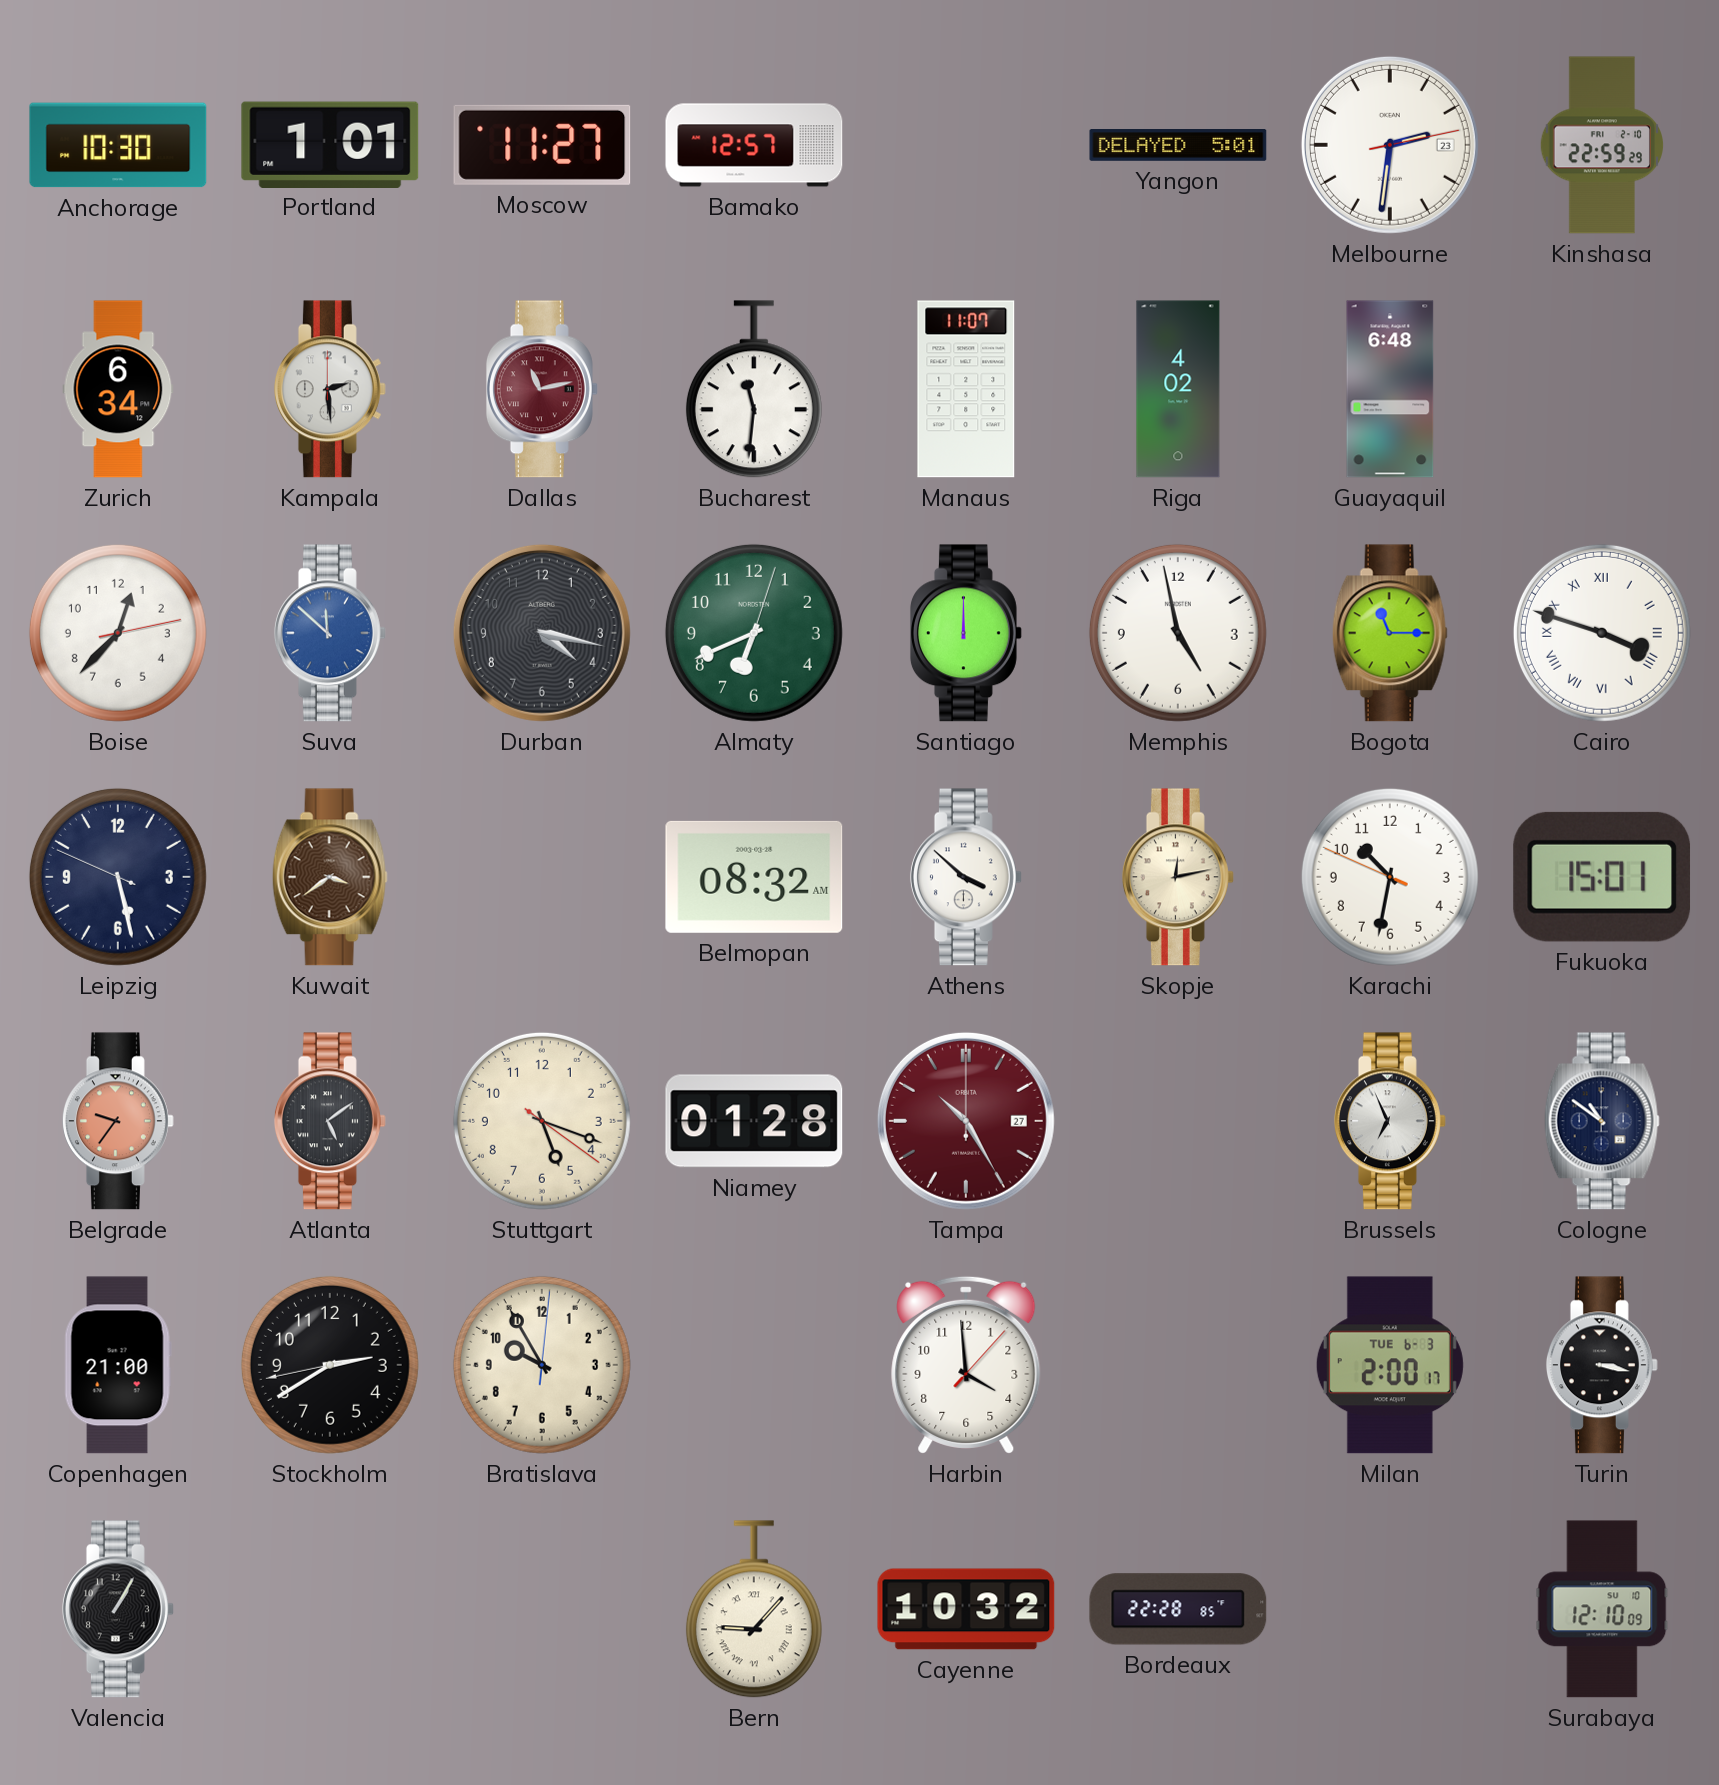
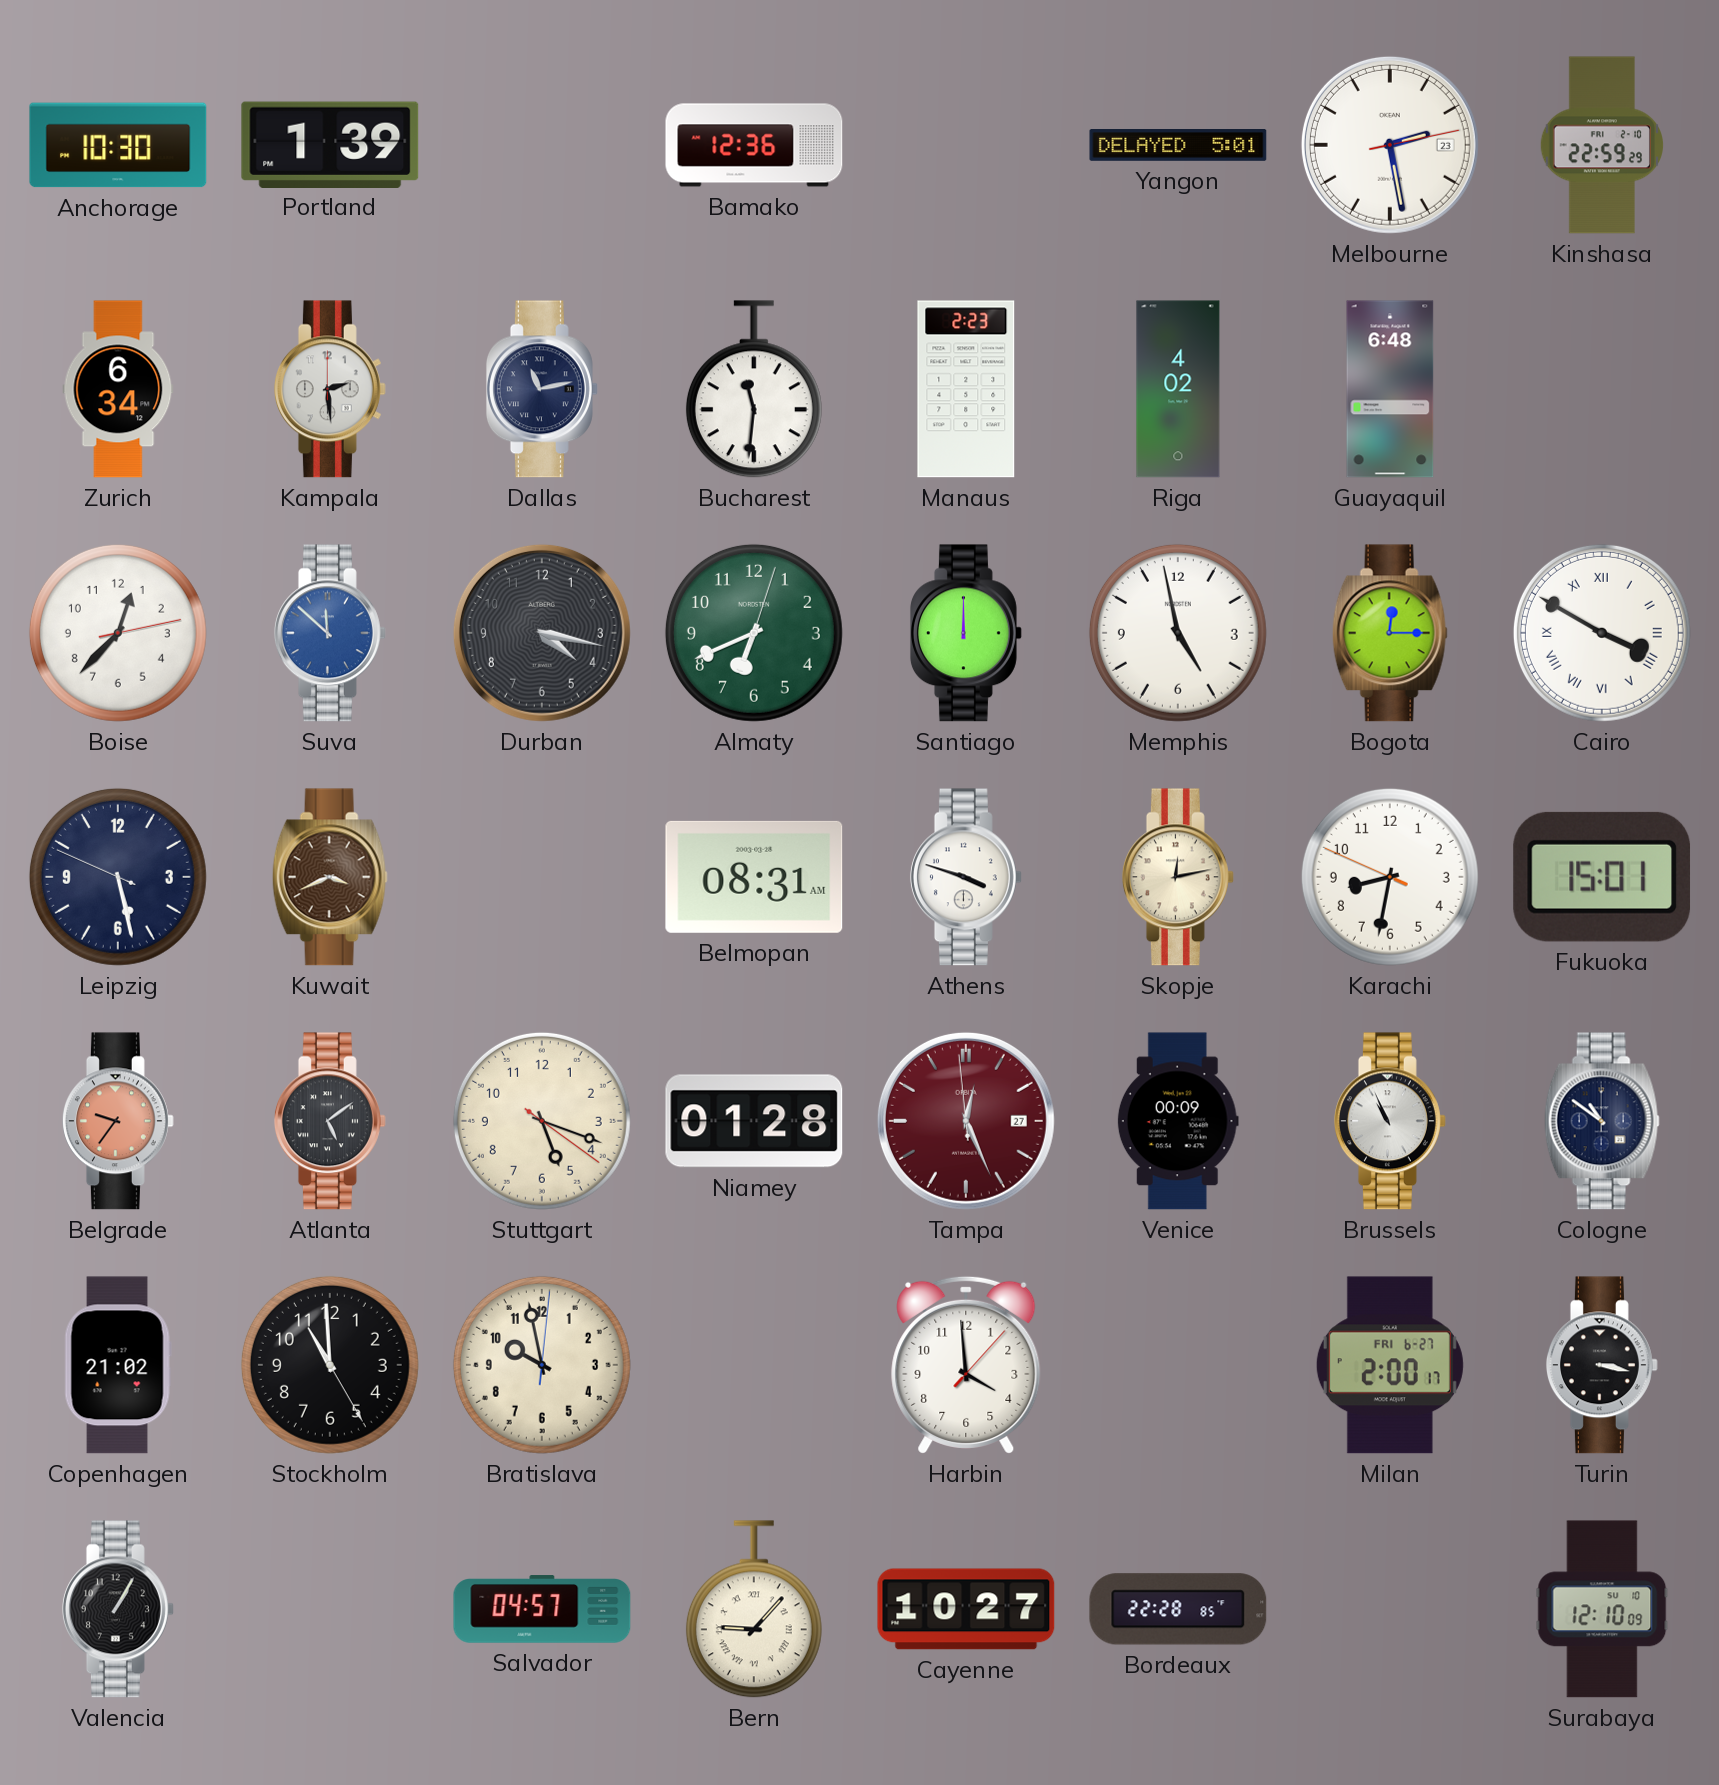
Portland: 1:01 -> 1:39 (330, 144)
Moscow: 11:27 -> none (542, 145)
Bamako: 12:57 -> 12:36 (754, 145)
Melbourne: 2:31 -> 2:28 (1390, 145)
Dallas dial: burgundy -> navy (542, 389)
Manaus: 11:07 -> 2:23 (966, 389)
Bogota: 11:15 -> 12:15 (1390, 633)
Cairo: 3:48 -> 3:50 (1602, 633)
Kuwait: 3:39 -> 3:41 (330, 877)
Belmopan: 08:32 -> 08:31 (754, 877)
Athens: 3:52 -> 3:48 (966, 877)
Karachi: 10:31 -> 8:31 (1390, 877)
Tampa: 10:25 -> 12:25 (966, 1121)
Venice: none -> 00:09 (1178, 1121)
Brussels: 6:56 -> 10:56 (1390, 1121)
Copenhagen: 21:00 -> 21:02 (118, 1365)
Stockholm: 2:39 -> 10:59 (330, 1365)
Bratislava: 9:55 -> 9:58 (542, 1365)
Milan date: TUE 6-3 -> FRI 6-27 (1390, 1365)
Salvador: none -> 04:57 (542, 1609)
Cayenne: 10:32 -> 10:27 (966, 1609)
